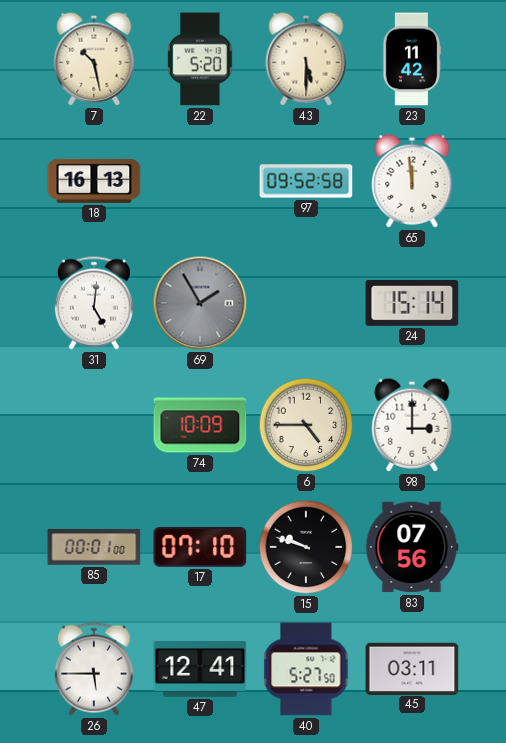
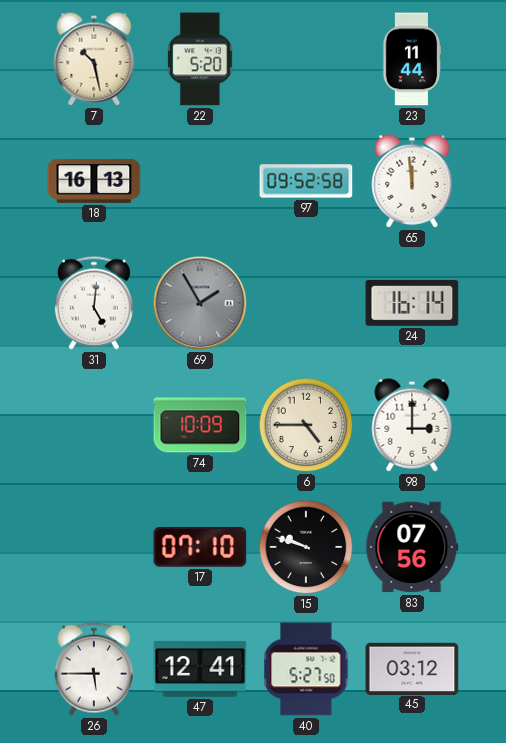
43: 5:30 -> none (306, 59)
23: 11:42 -> 11:44 (412, 59)
24: 15:14 -> 16:14 (412, 303)
85: 00:01 -> none (94, 547)
45: 03:11 -> 03:12 (412, 668)
